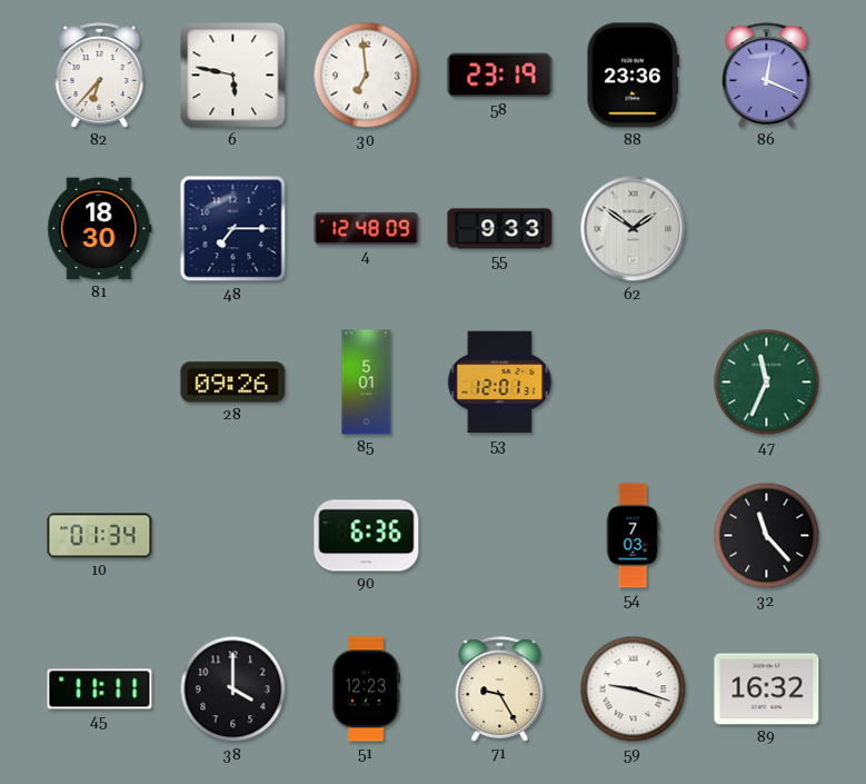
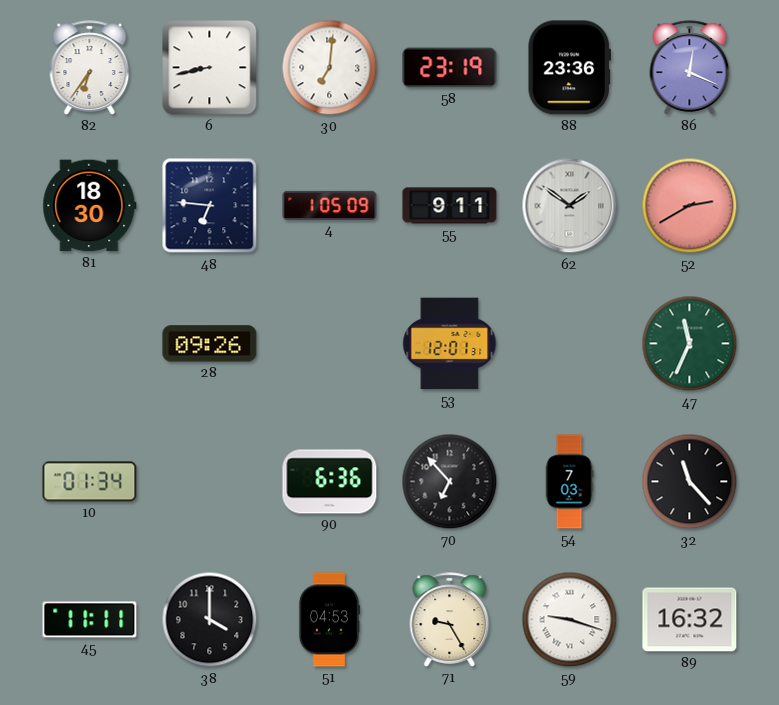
82: 6:37 -> 6:36 (90, 68)
6: 5:47 -> 8:43 (210, 68)
30: 6:59 -> 7:01 (330, 68)
48: 7:15 -> 6:46 (210, 206)
4: 12:48 -> 1:05 (330, 205)
55: 9:33 -> 9:11 (450, 206)
52: none -> 2:40 (690, 206)
85: 5:01 -> none (367, 383)
70: none -> 6:53 (450, 482)
51: 12:23 -> 04:53 (329, 620)
